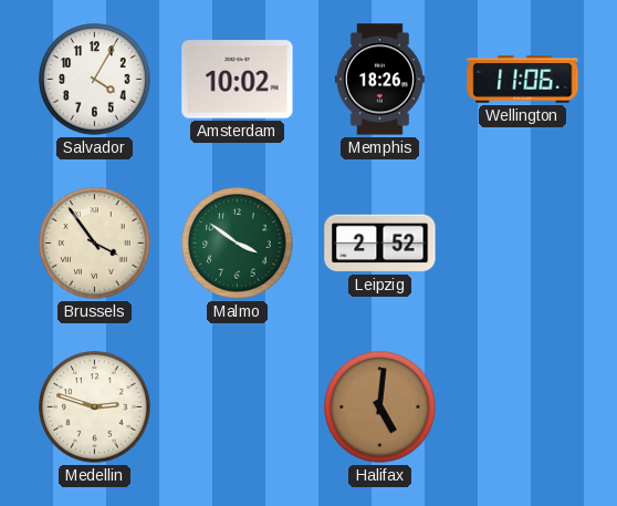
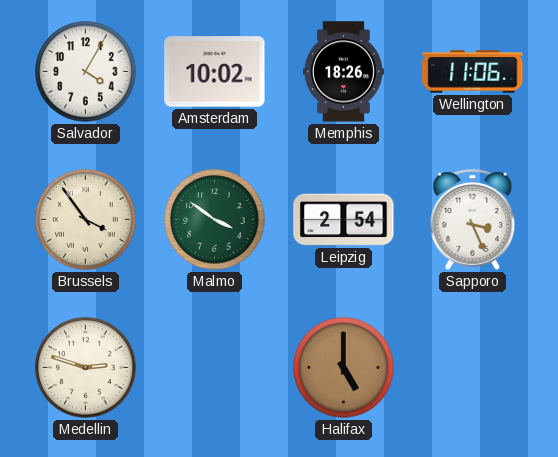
Leipzig: 2:52 -> 2:54 (344, 220)
Sapporo: none -> 3:26 (473, 219)
Halifax: 5:01 -> 5:00 (344, 368)
